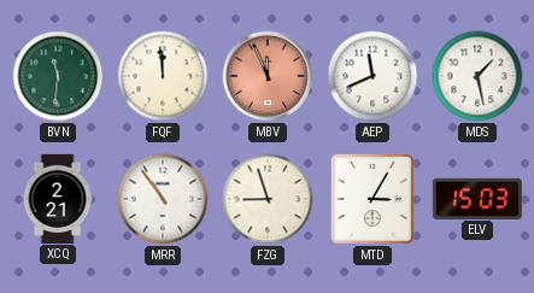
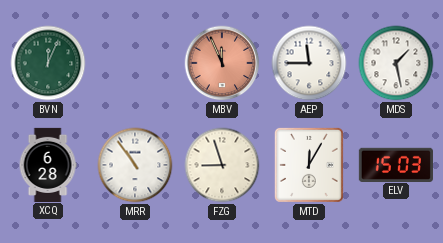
BVN: 11:31 -> 12:04 (48, 63)
FQF: 11:59 -> none (163, 76)
AEP: 11:41 -> 11:45 (309, 63)
XCQ: 2:21 -> 6:28 (48, 164)
MTD: 3:05 -> 12:05 (309, 165)
